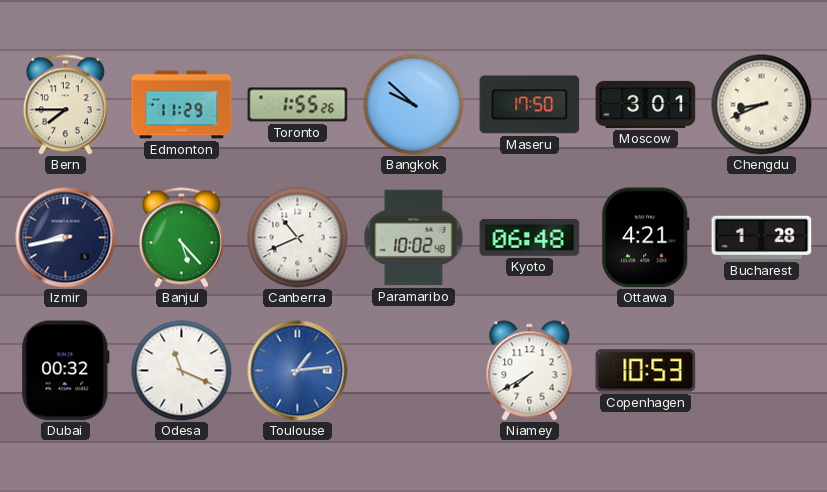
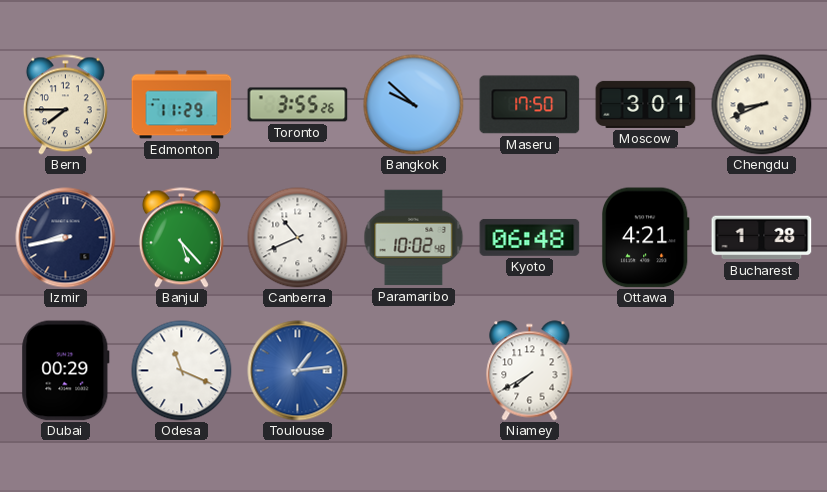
Toronto: 1:55 -> 3:55 (298, 105)
Dubai: 00:32 -> 00:29 (66, 371)
Copenhagen: 10:53 -> none (646, 371)
